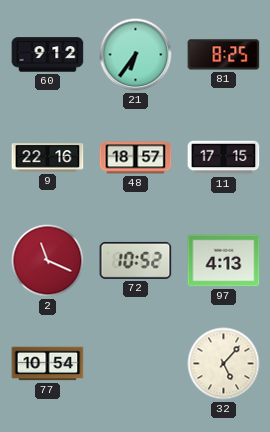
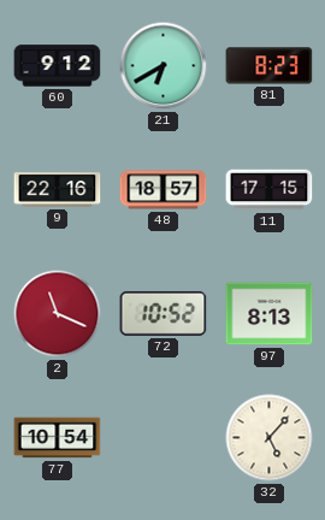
21: 6:36 -> 6:40 (164, 66)
81: 8:25 -> 8:23 (270, 66)
97: 4:13 -> 8:13 (270, 314)
